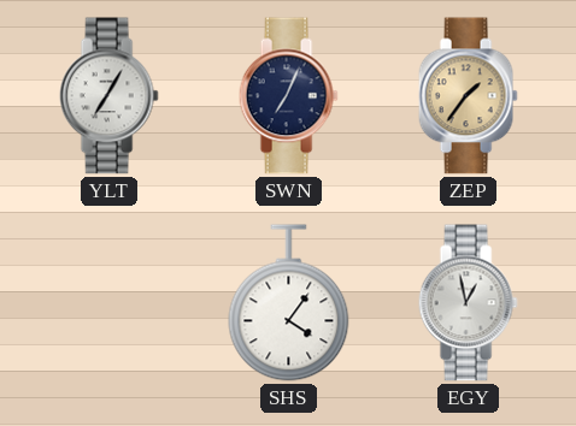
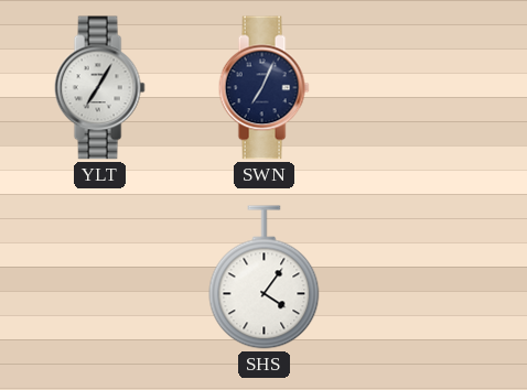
ZEP: 1:36 -> none (468, 96)
EGY: 12:58 -> none (468, 303)
